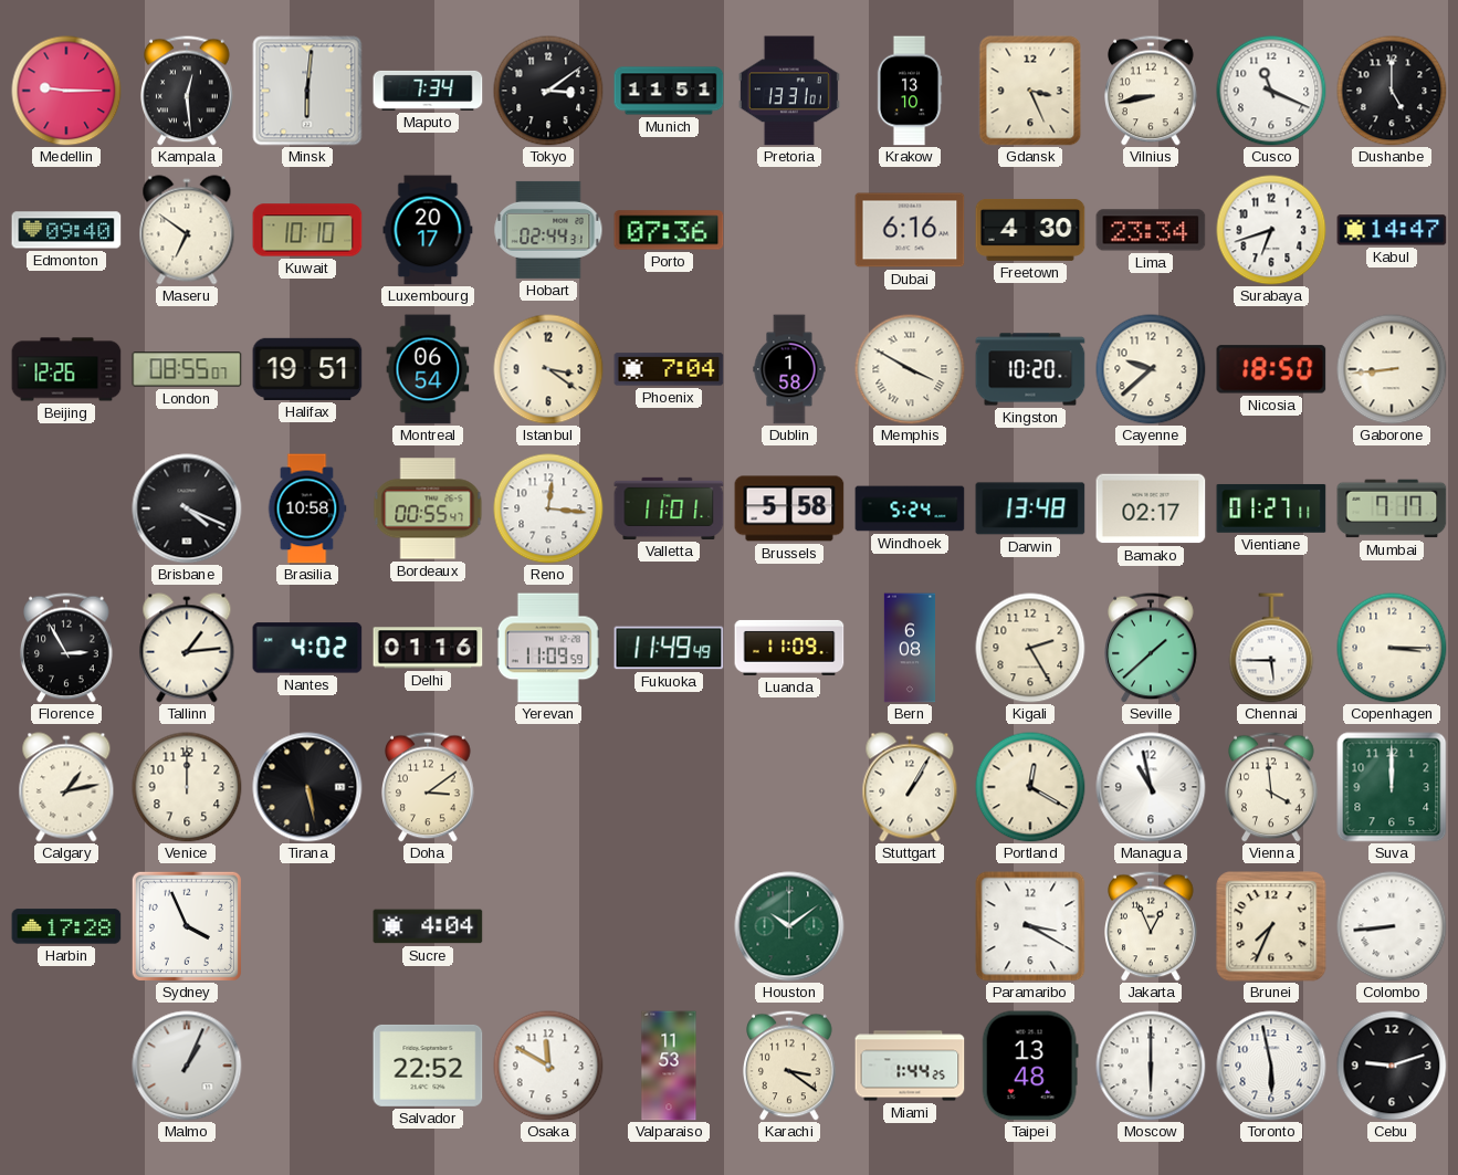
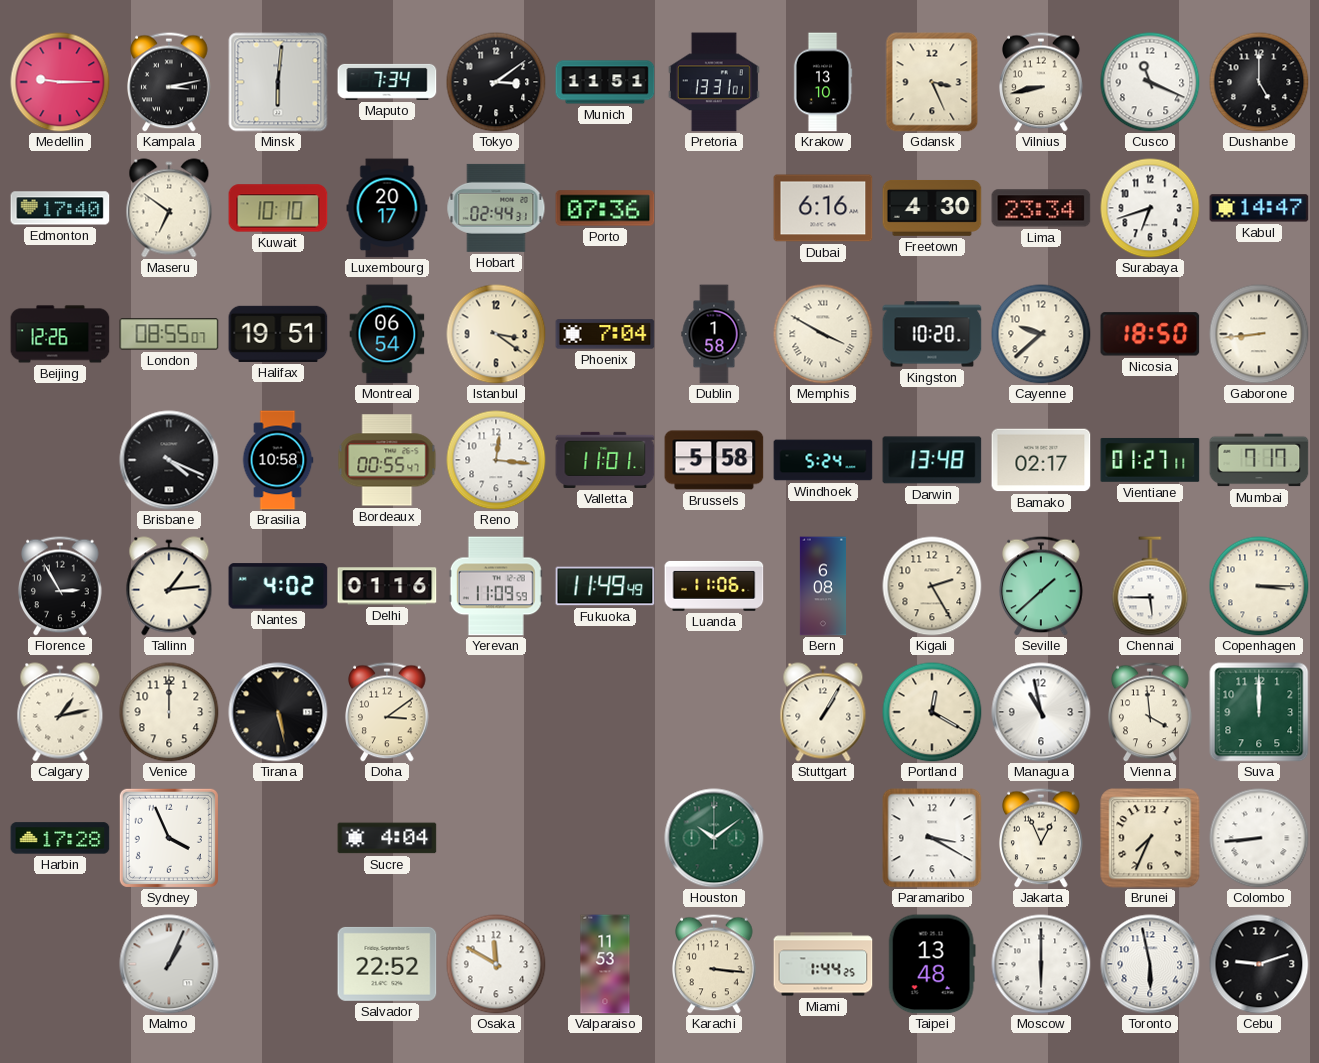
Kampala: 12:29 -> 3:13 (169, 82)
Edmonton: 09:40 -> 17:40 (60, 208)
Luanda: 11:09 -> 11:06 (714, 586)
Karachi: 3:21 -> 3:16 (714, 964)
